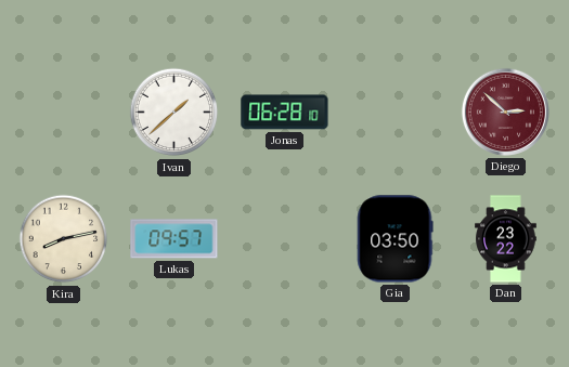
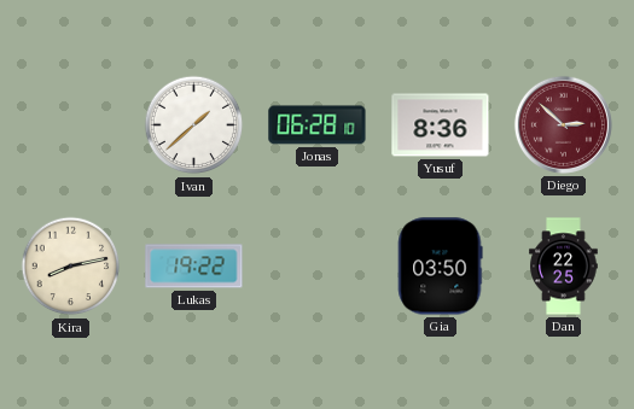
Yusuf: none -> 8:36 (441, 125)
Lukas: 09:57 -> 19:22 (194, 267)
Dan: 23:22 -> 22:25 (564, 267)
